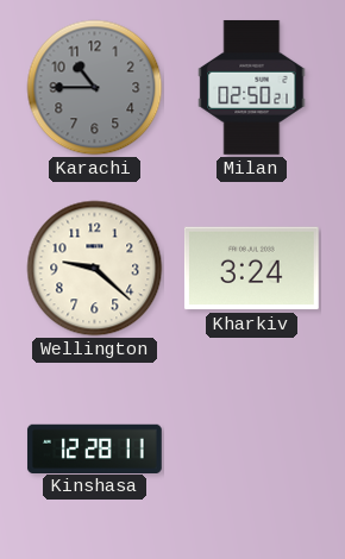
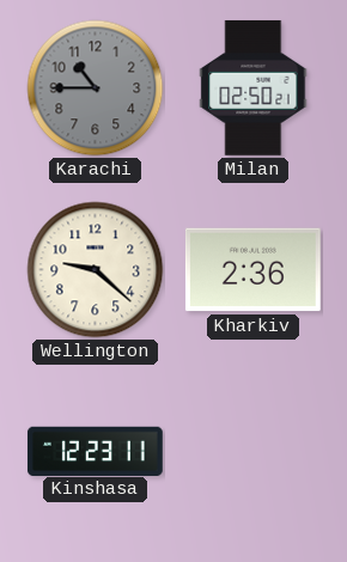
Kharkiv: 3:24 -> 2:36 (252, 270)
Kinshasa: 12:28 -> 12:23 (95, 451)
